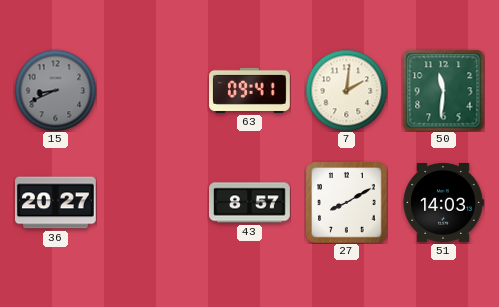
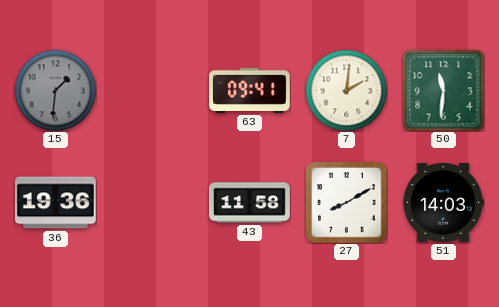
15: 8:41 -> 1:31 (55, 90)
36: 20:27 -> 19:36 (56, 203)
43: 8:57 -> 11:58 (250, 203)
